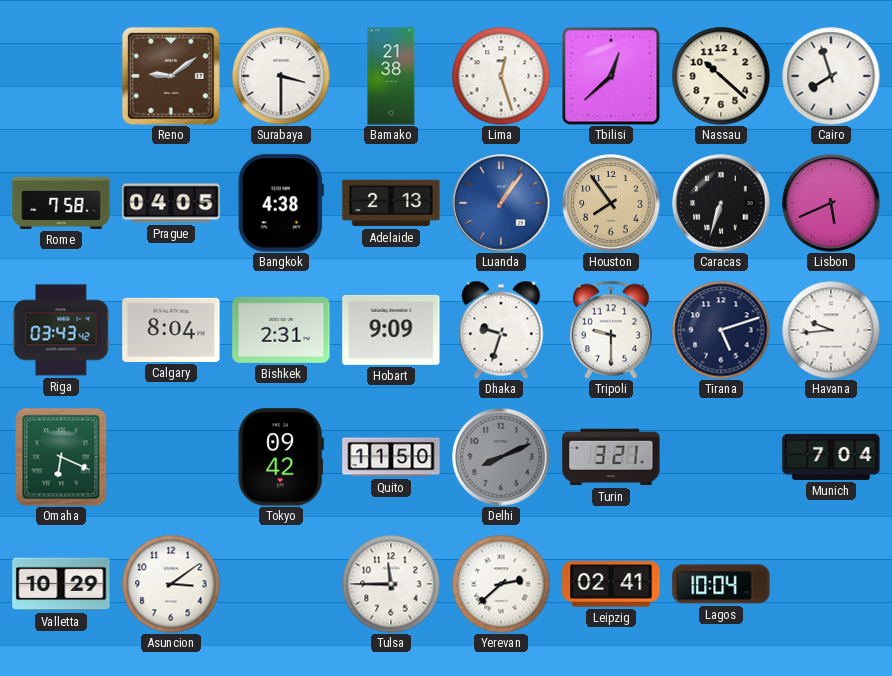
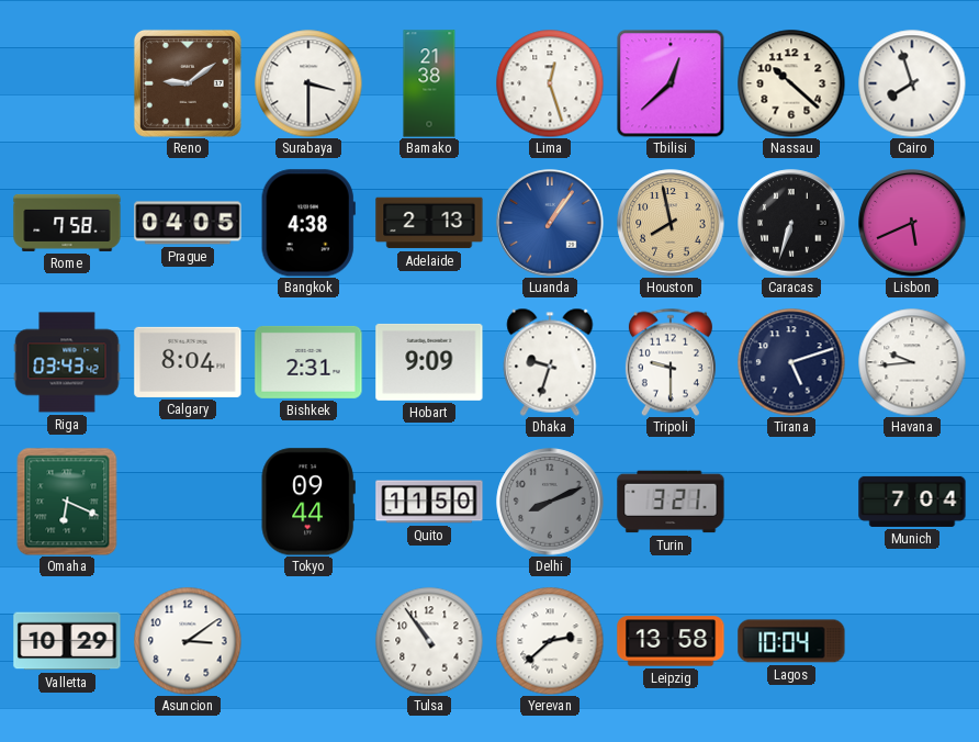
Houston: 7:54 -> 7:58 (671, 223)
Tokyo: 09:42 -> 09:44 (308, 502)
Tulsa: 11:45 -> 10:54 (429, 641)
Leipzig: 02:41 -> 13:58 (671, 641)
